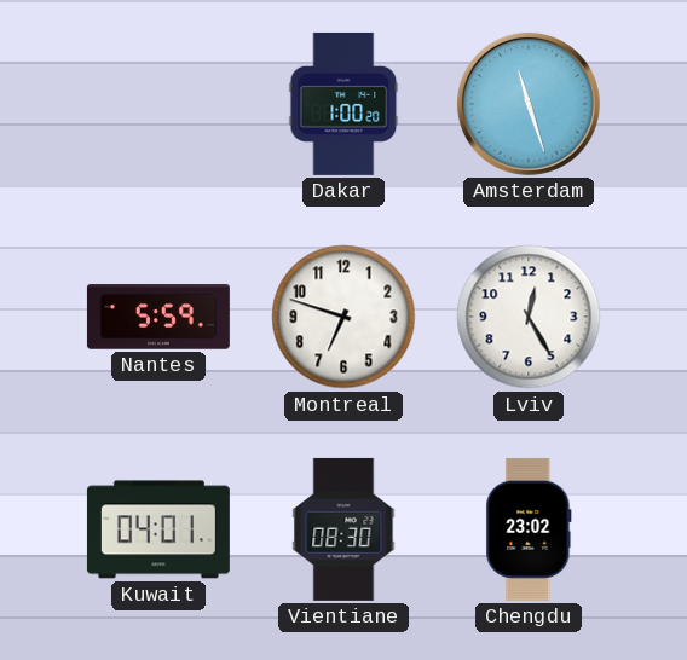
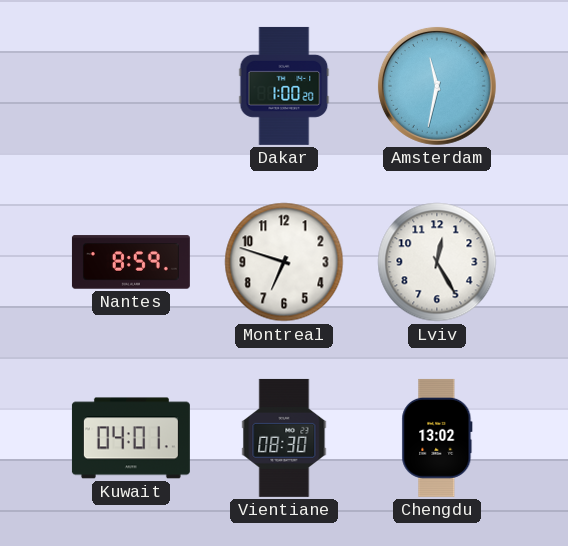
Amsterdam: 11:27 -> 11:32 (437, 86)
Nantes: 5:59 -> 8:59 (131, 262)
Chengdu: 23:02 -> 13:02 (437, 438)
